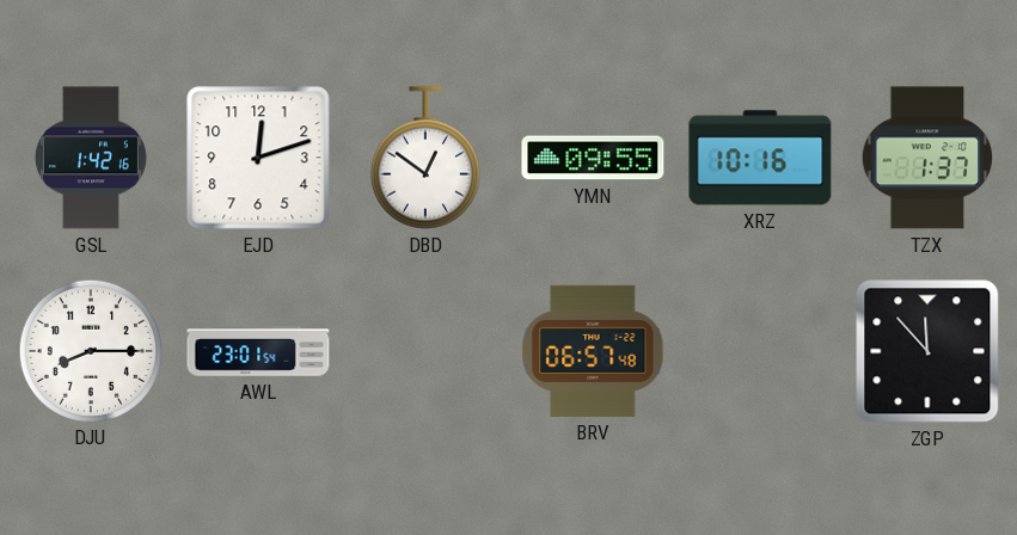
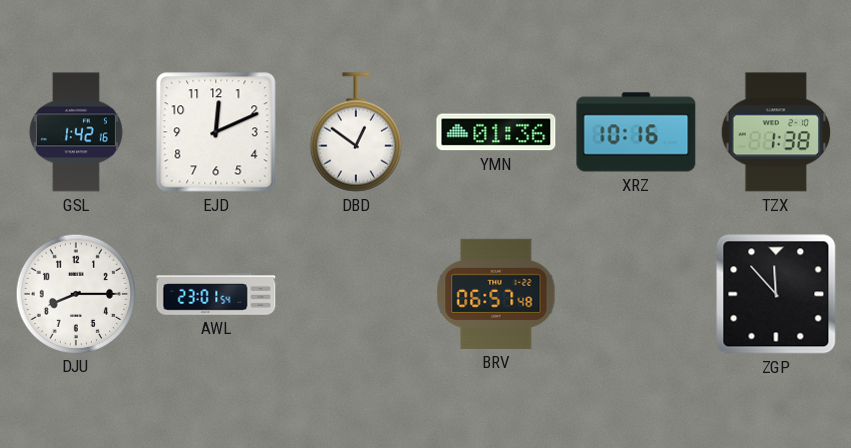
EJD: 12:12 -> 12:11 (216, 132)
YMN: 09:55 -> 01:36 (496, 132)
TZX: 1:37 -> 1:38 (776, 132)
